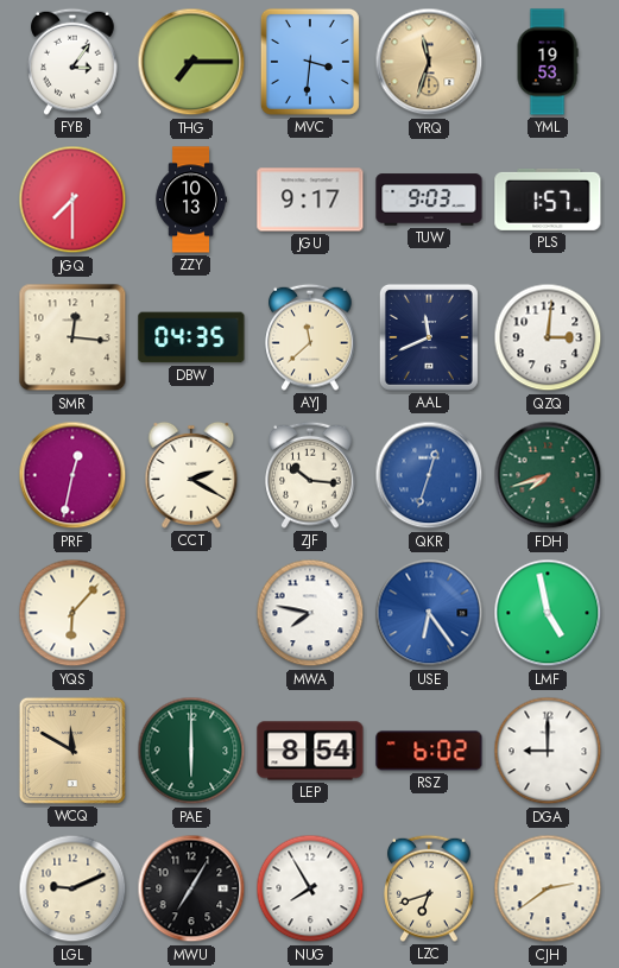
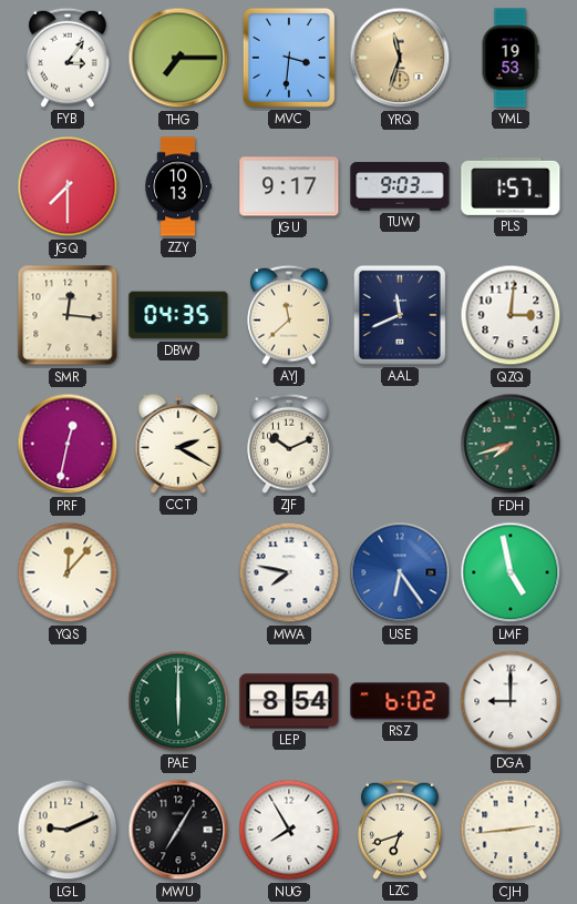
ZJF: 10:16 -> 10:11 (289, 444)
QKR: 12:33 -> none (429, 475)
YQS: 6:07 -> 12:07 (68, 572)
WCQ: 11:50 -> none (72, 751)
CJH: 2:39 -> 2:44 (511, 830)
